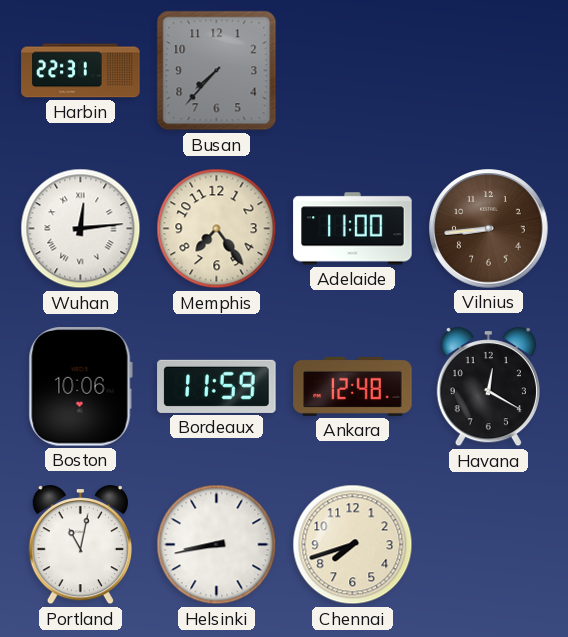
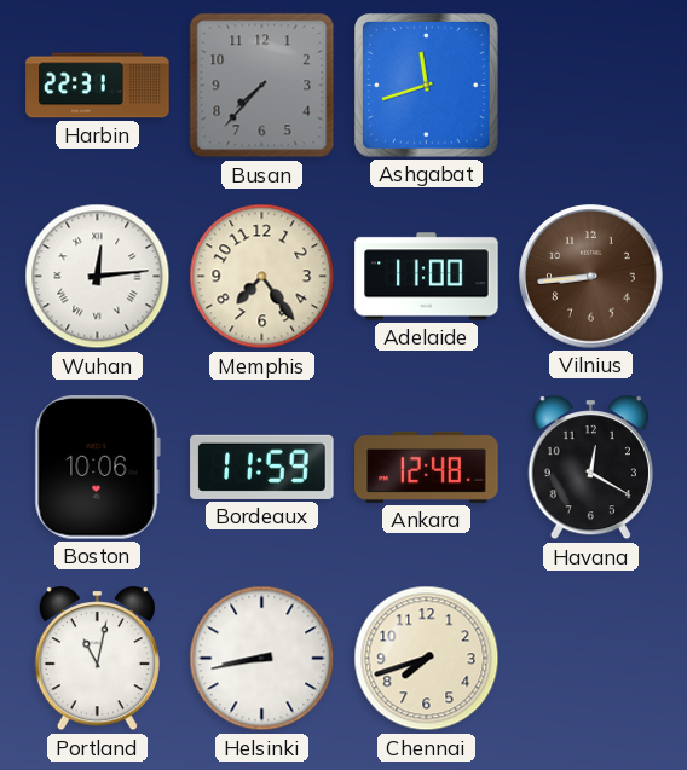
Ashgabat: none -> 11:42 (426, 85)
